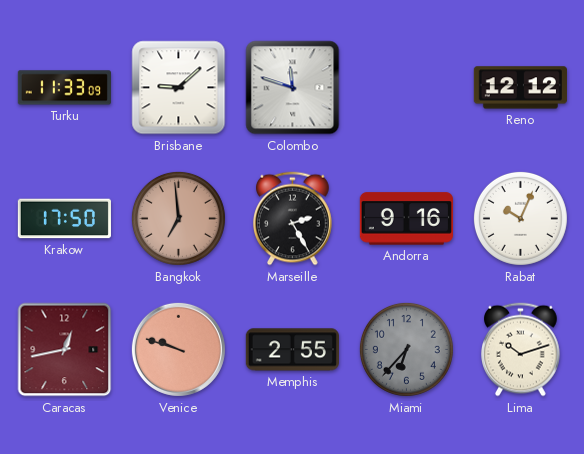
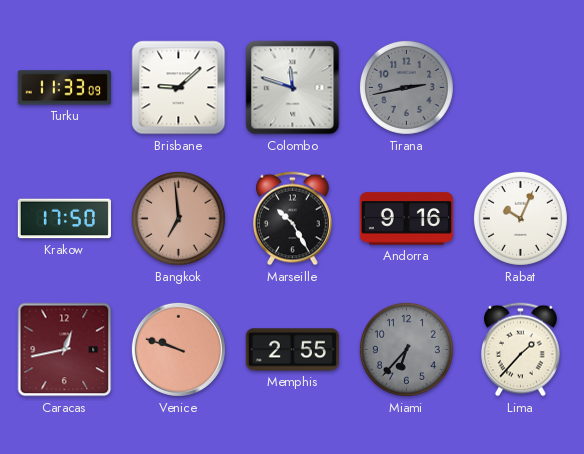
Tirana: none -> 2:43 (406, 87)
Reno: 12:12 -> none (520, 88)
Marseille: 2:25 -> 10:25 (293, 219)
Lima: 10:12 -> 1:37 (521, 350)
